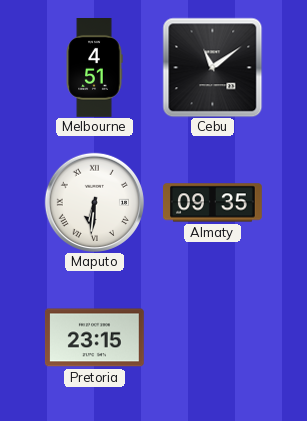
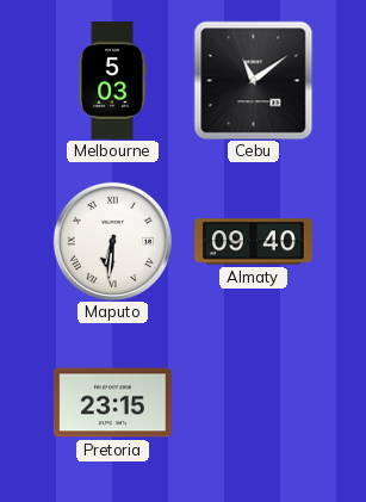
Melbourne: 4:51 -> 5:03 (112, 81)
Almaty: 09:35 -> 09:40 (254, 242)
